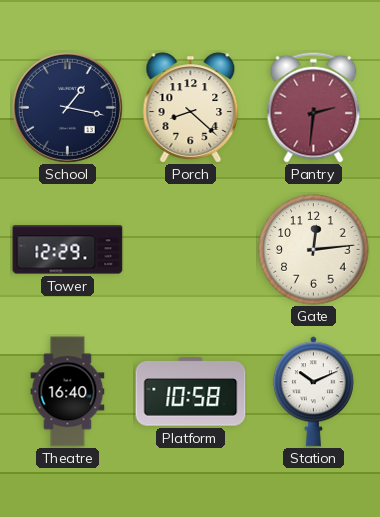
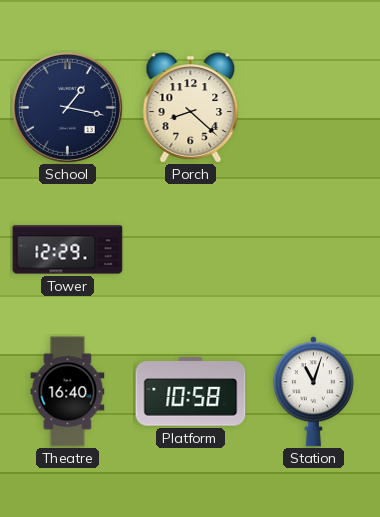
Pantry: 2:31 -> none (314, 107)
Gate: 12:14 -> none (314, 250)
Station: 10:11 -> 11:03 (313, 392)
